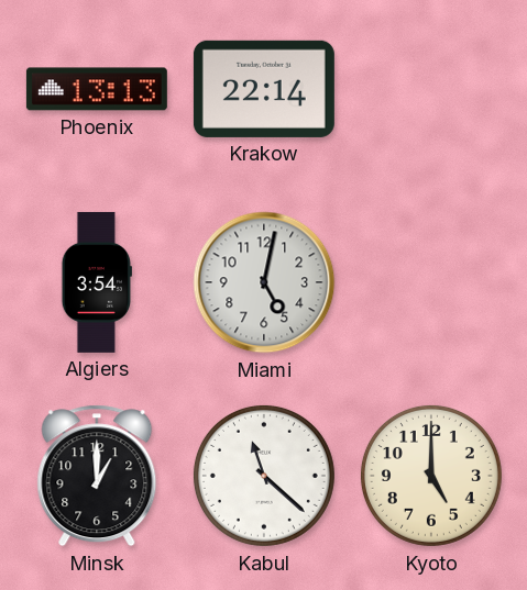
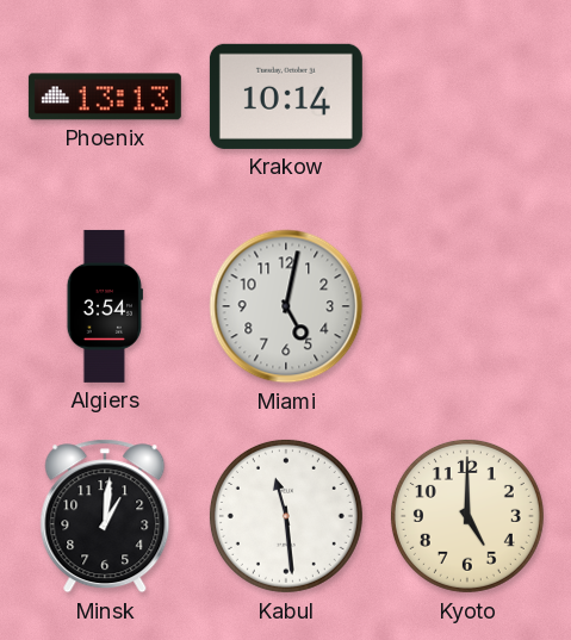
Krakow: 22:14 -> 10:14 (286, 97)
Minsk: 1:00 -> 1:01 (105, 516)
Kabul: 11:22 -> 11:29 (286, 516)
